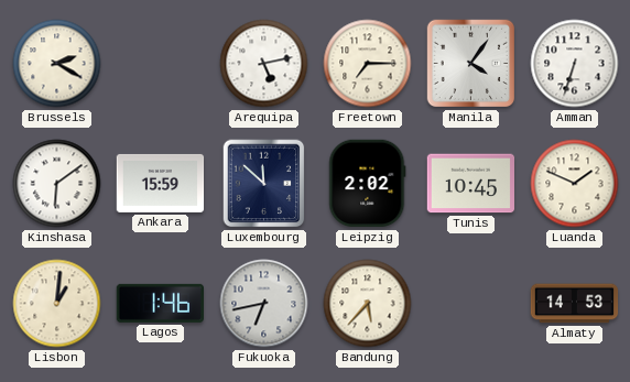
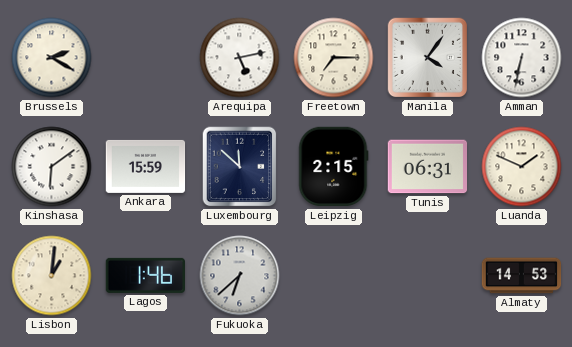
Amman: 6:33 -> 6:32 (522, 58)
Leipzig: 2:02 -> 2:15 (334, 167)
Tunis: 10:45 -> 06:31 (428, 167)
Fukuoka: 6:43 -> 6:38 (240, 276)
Bandung: 5:37 -> none (368, 304)
